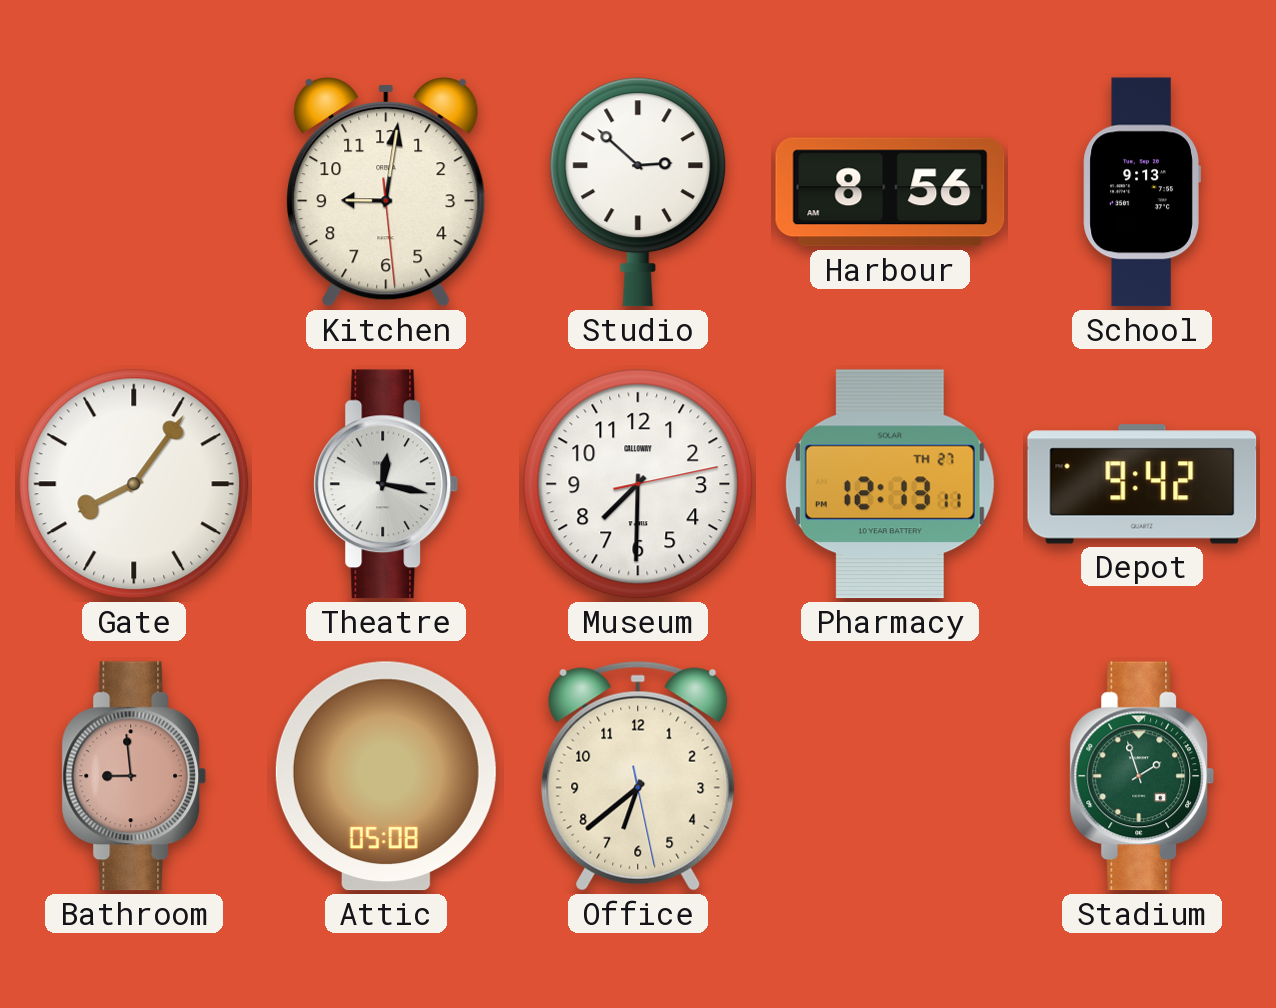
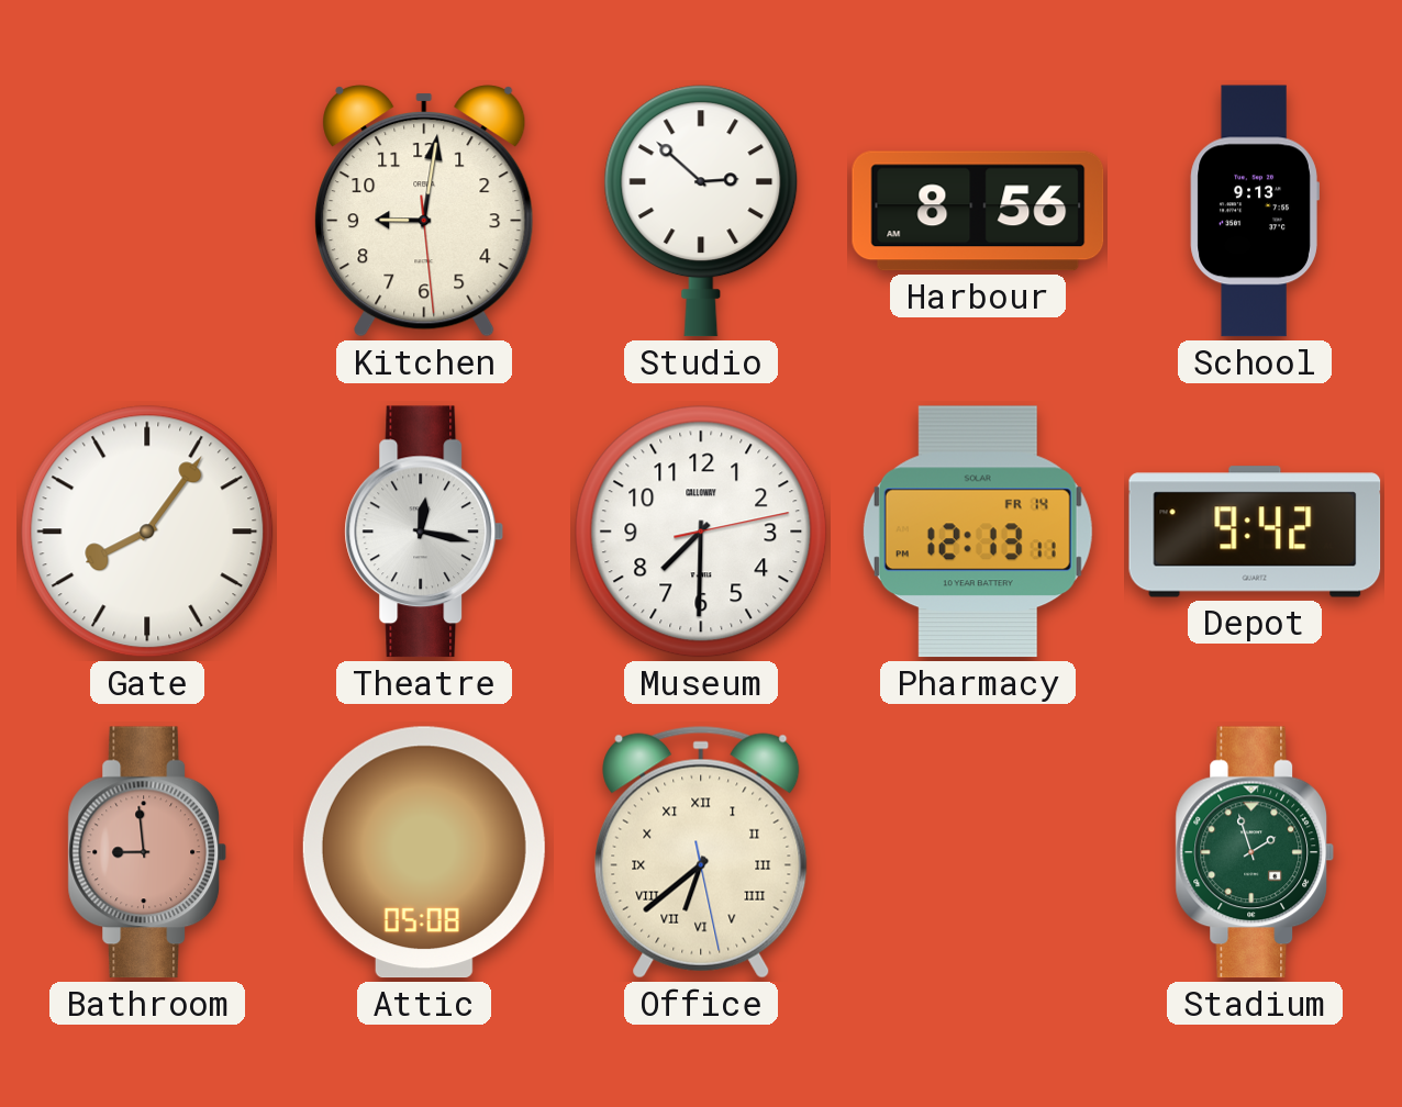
Pharmacy date: TH 27 -> FR 14 (978, 532)
Office numerals: Arabic -> Roman (701, 852)
